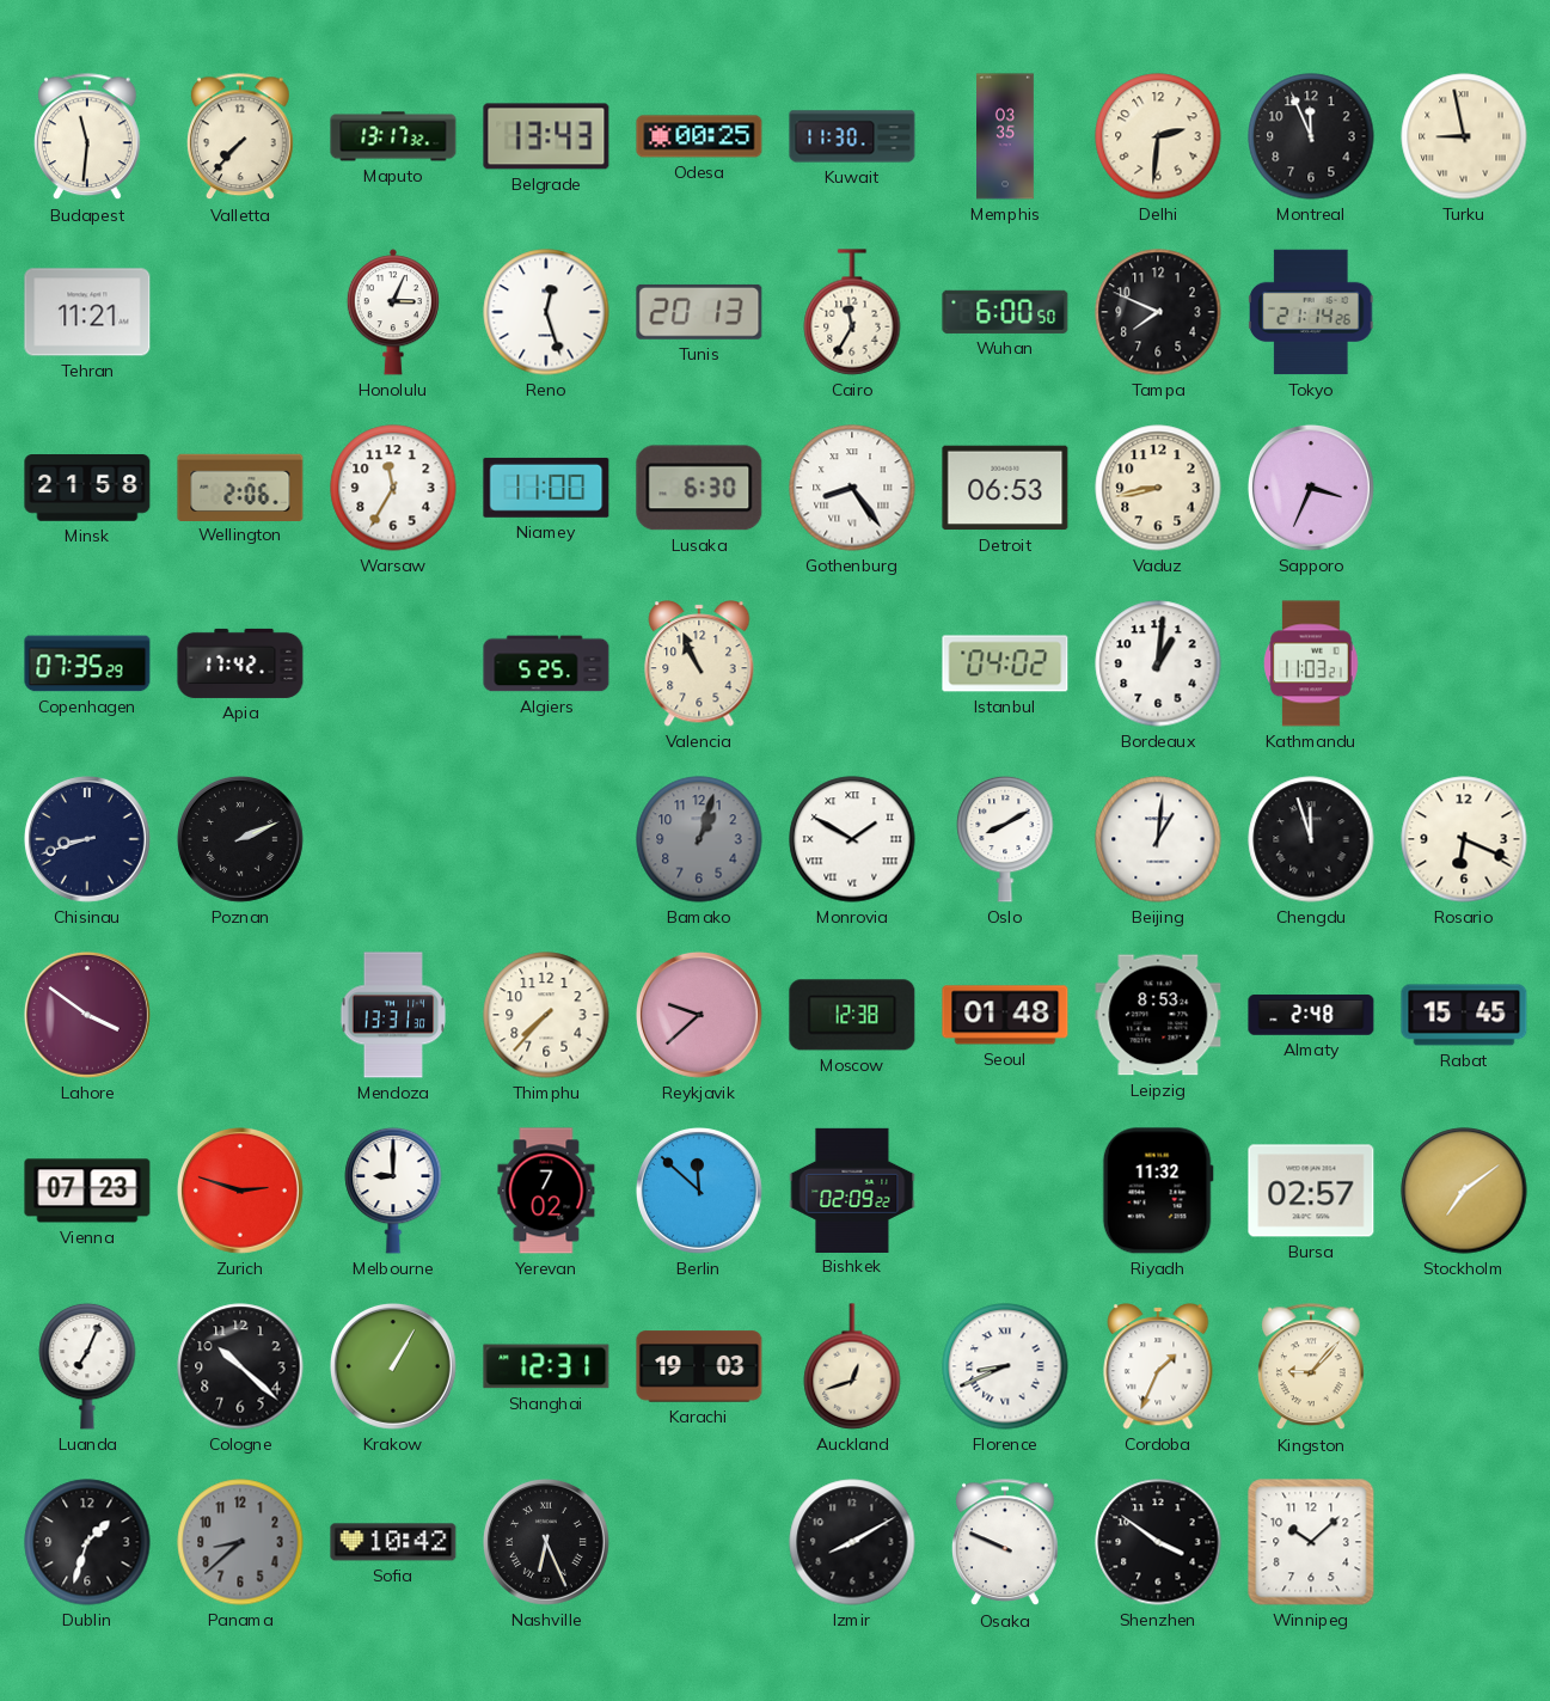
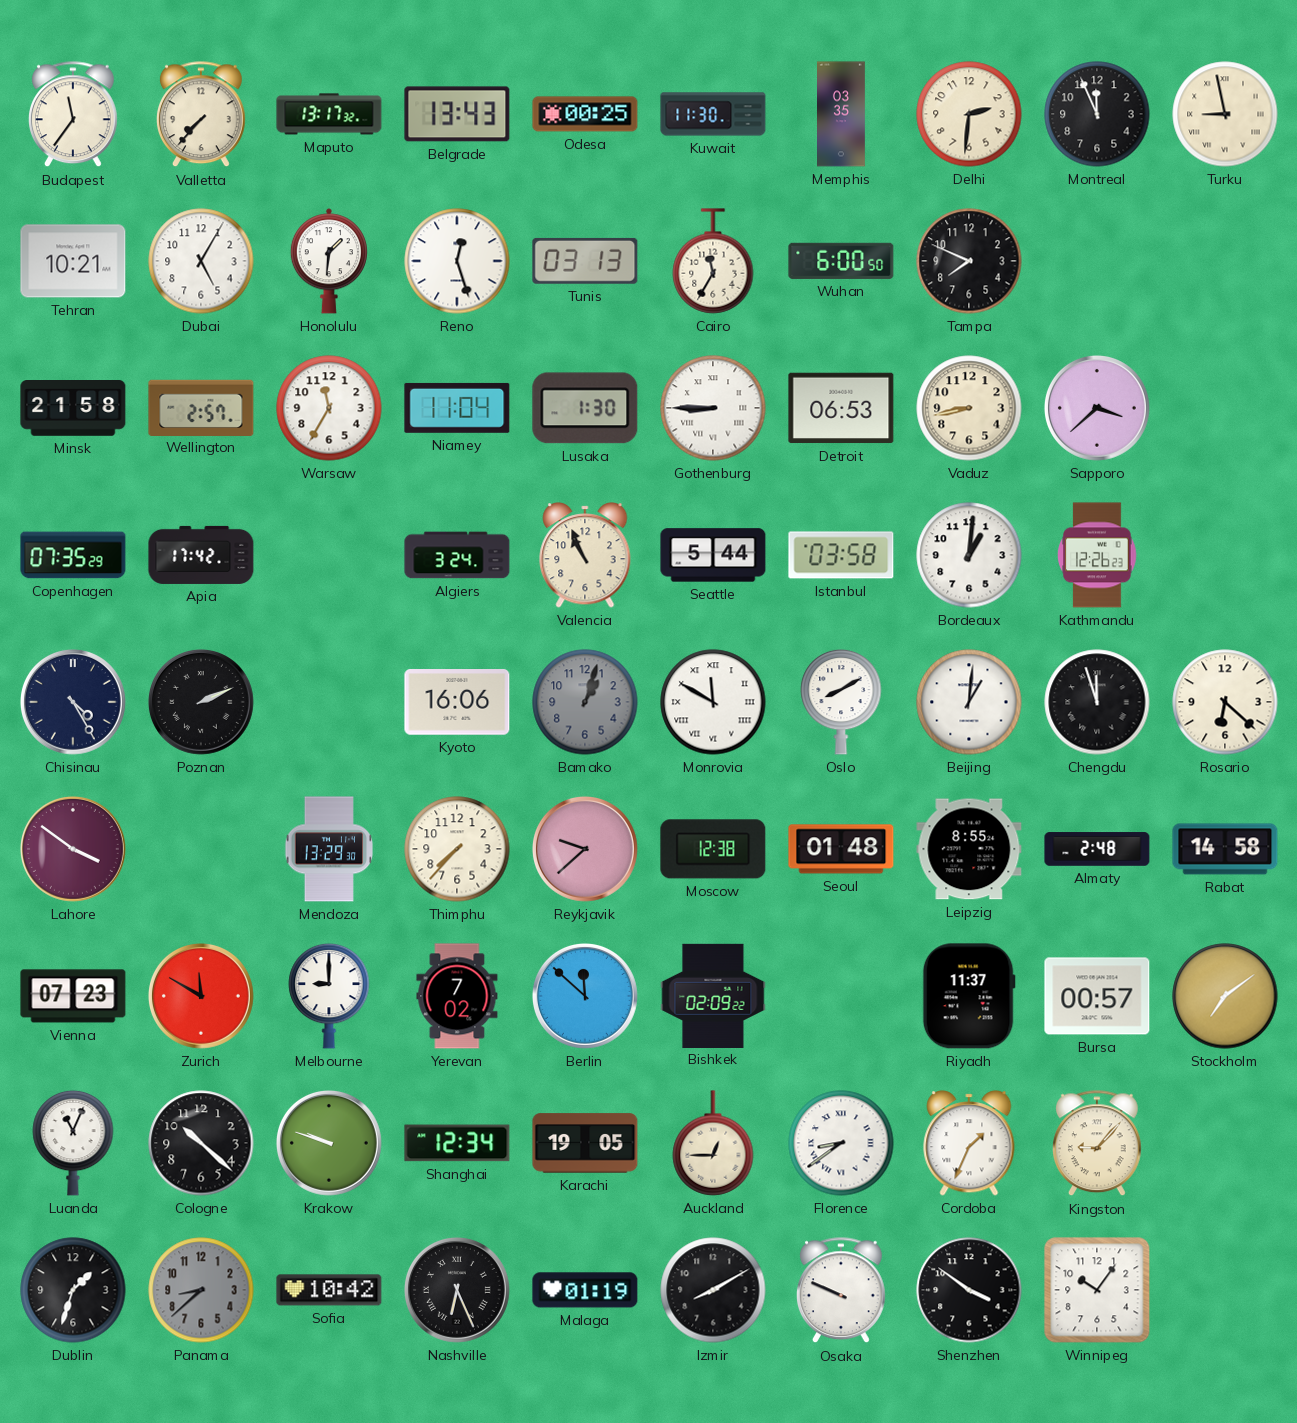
Budapest: 11:31 -> 11:36 (74, 115)
Tehran: 11:21 -> 10:21 (73, 261)
Dubai: none -> 5:05 (201, 261)
Honolulu: 3:04 -> 1:31 (329, 261)
Tunis: 20:13 -> 03:13 (585, 261)
Tokyo: 21:14 -> none (1312, 312)
Wellington: 2:06 -> 2:57 (201, 407)
Niamey: 11:00 -> 11:04 (457, 408)
Lusaka: 6:30 -> 1:30 (585, 408)
Gothenburg: 8:24 -> 8:45 (713, 408)
Sapporo: 3:34 -> 3:38 (1097, 408)
Algiers: 5:25 -> 3:24 (457, 555)
Seattle: none -> 5:44 (713, 555)
Istanbul: 04:02 -> 03:58 (841, 555)
Kathmandu: 11:03 -> 12:26 (1097, 555)
Chisinau: 8:42 -> 4:25 (73, 702)
Kyoto: none -> 16:06 (457, 703)
Monrovia: 1:50 -> 11:50 (713, 702)
Rosario: 6:19 -> 6:22 (1225, 702)
Mendoza: 13:31 -> 13:29 (329, 849)
Leipzig: 8:53 -> 8:55 (969, 849)
Rabat: 15:45 -> 14:58 (1225, 849)
Zurich: 2:48 -> 11:50 (201, 996)
Riyadh: 11:32 -> 11:37 (969, 996)
Bursa: 02:57 -> 00:57 (1097, 996)
Luanda: 7:04 -> 11:04 (73, 1143)
Krakow: 1:05 -> 9:48 (329, 1143)
Shanghai: 12:31 -> 12:34 (457, 1143)
Karachi: 19:03 -> 19:05 (585, 1143)
Auckland: 12:42 -> 12:45 (713, 1143)
Florence: 8:41 -> 8:39 (841, 1143)
Malaga: none -> 01:19 (585, 1290)
Winnipeg: 10:08 -> 10:06 (1097, 1290)
